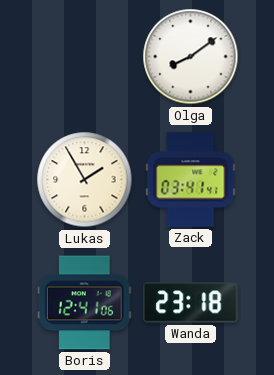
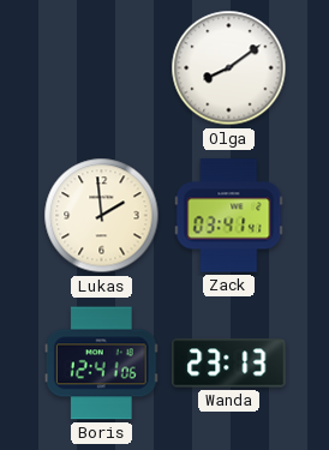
Lukas: 1:55 -> 1:59 (102, 216)
Wanda: 23:18 -> 23:13 (229, 364)
